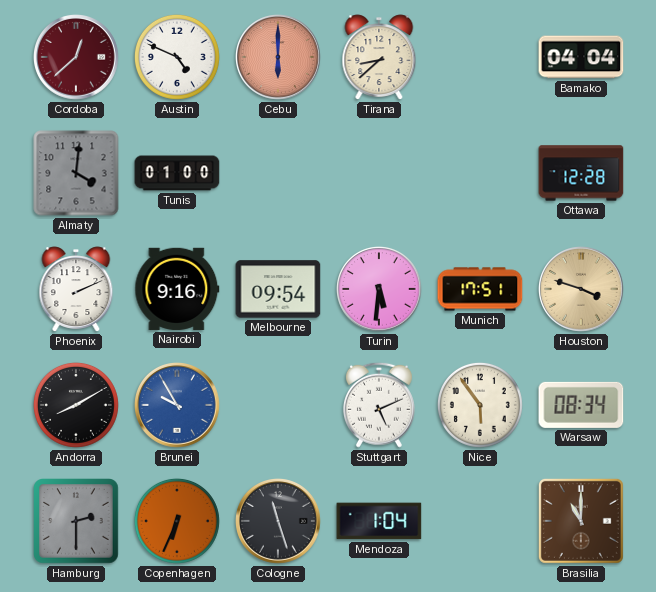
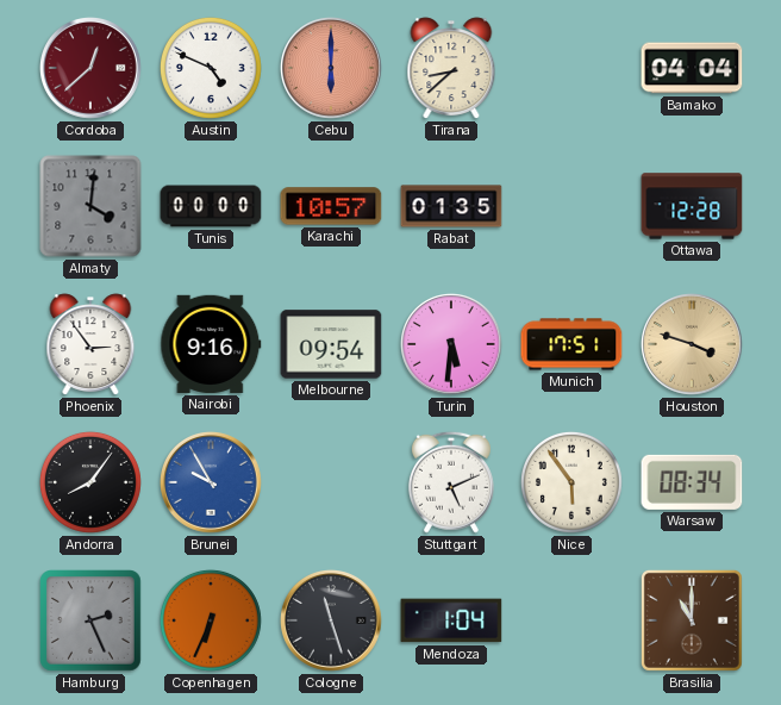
Tunis: 01:00 -> 00:00 (211, 206)
Karachi: none -> 10:57 (331, 206)
Rabat: none -> 01:35 (451, 206)
Phoenix: 2:11 -> 2:54 (90, 344)
Andorra: 8:10 -> 8:06 (90, 482)
Hamburg: 2:30 -> 2:26 (92, 622)
